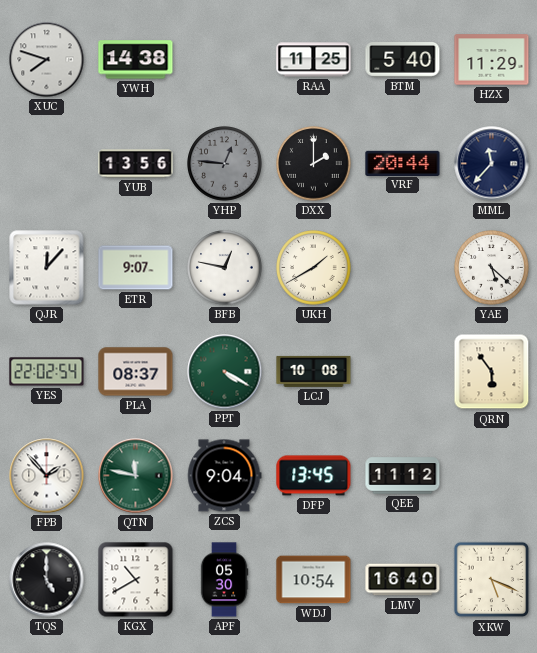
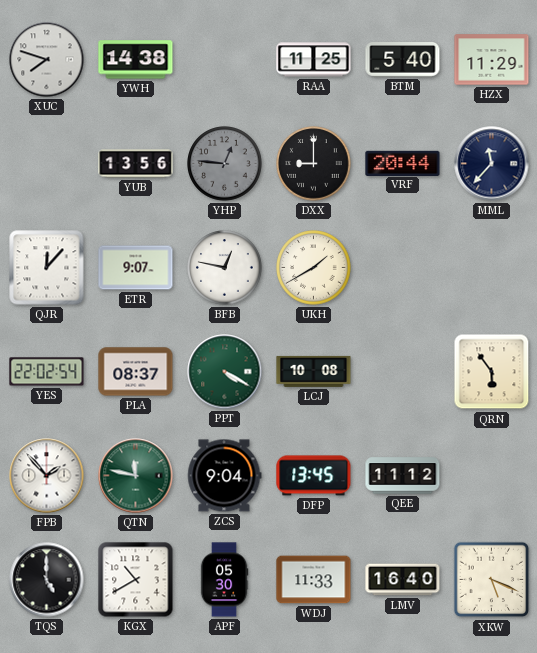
DXX: 2:00 -> 9:00 (314, 164)
YAE: 5:22 -> none (492, 268)
WDJ: 10:54 -> 11:33 (314, 580)
